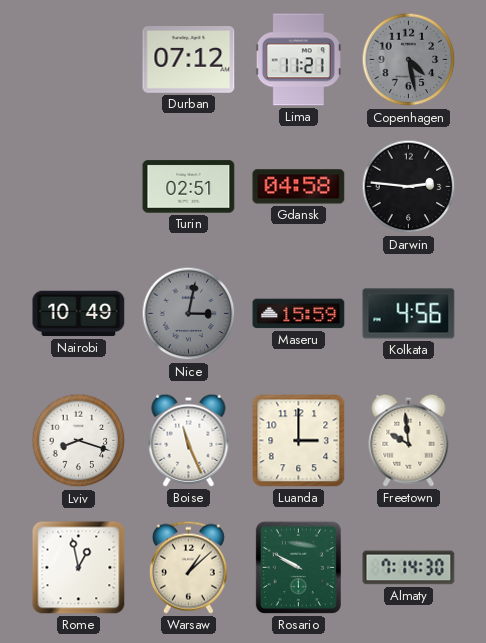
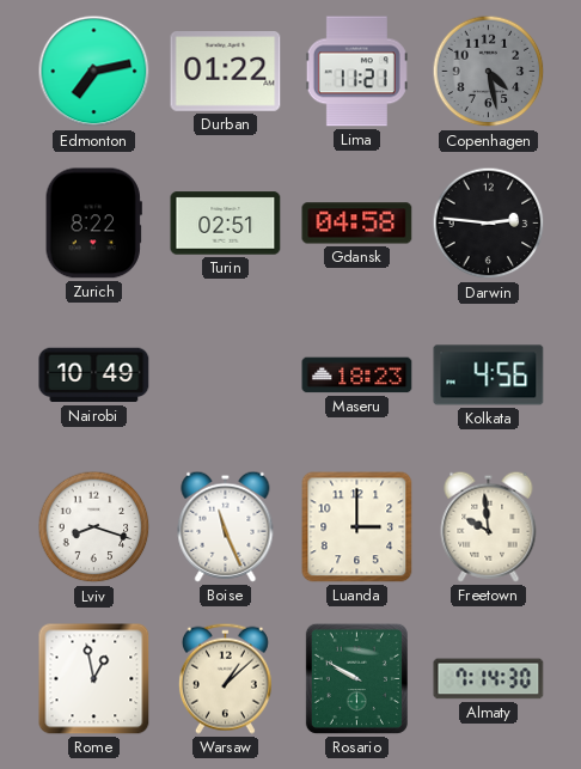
Edmonton: none -> 7:13 (94, 72)
Durban: 07:12 -> 01:22 (226, 72)
Zurich: none -> 8:22 (93, 224)
Nice: 3:02 -> none (189, 314)
Maseru: 15:59 -> 18:23 (357, 376)
